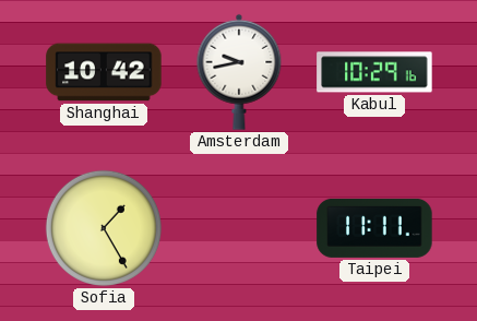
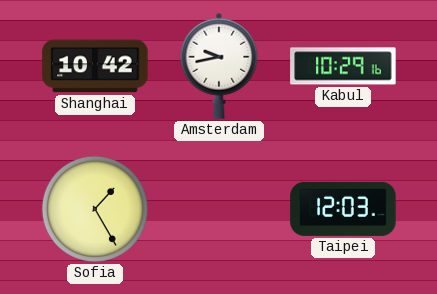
Taipei: 11:11 -> 12:03 (343, 209)
